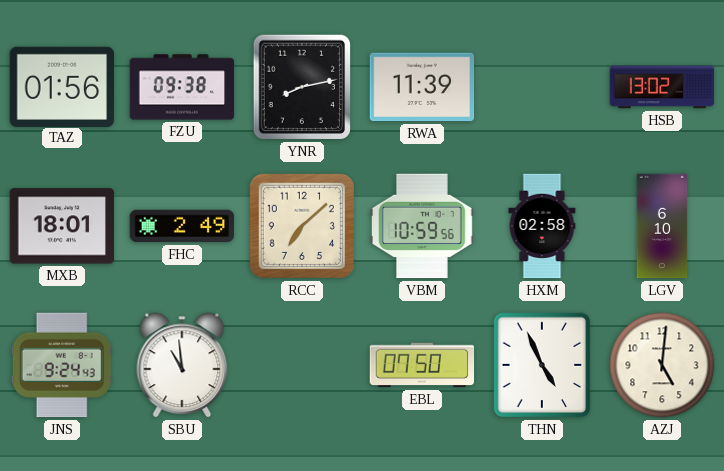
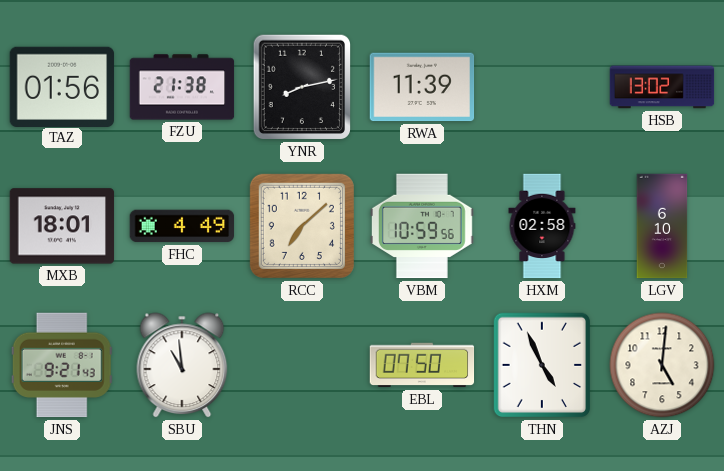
FZU: 09:38 -> 21:38 (182, 87)
FHC: 2:49 -> 4:49 (182, 226)
JNS: 9:24 -> 9:21 (62, 365)
